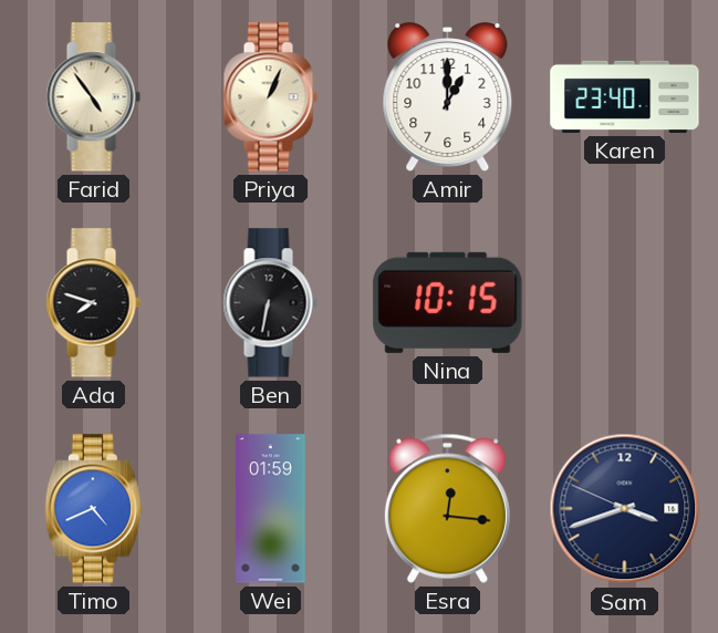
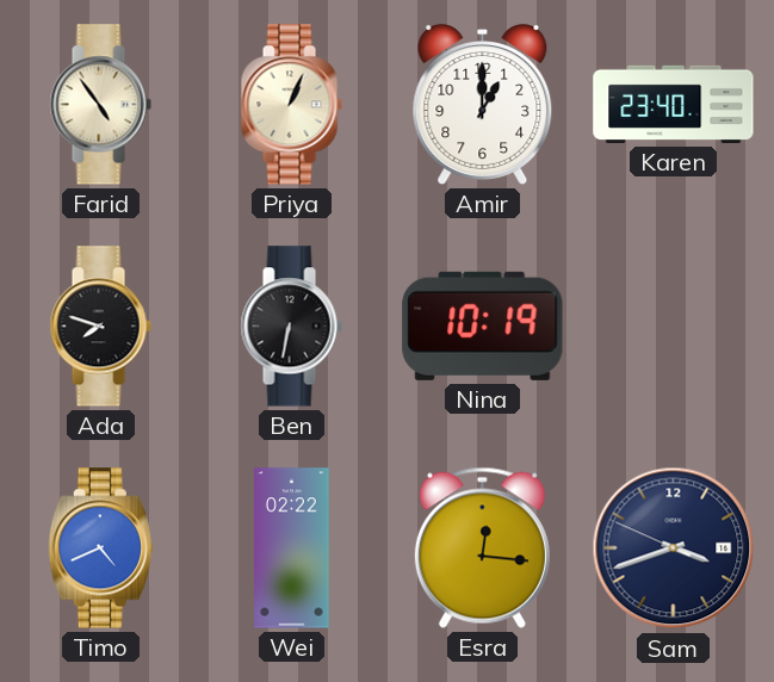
Nina: 10:15 -> 10:19 (483, 325)
Wei: 01:59 -> 02:22 (292, 548)
